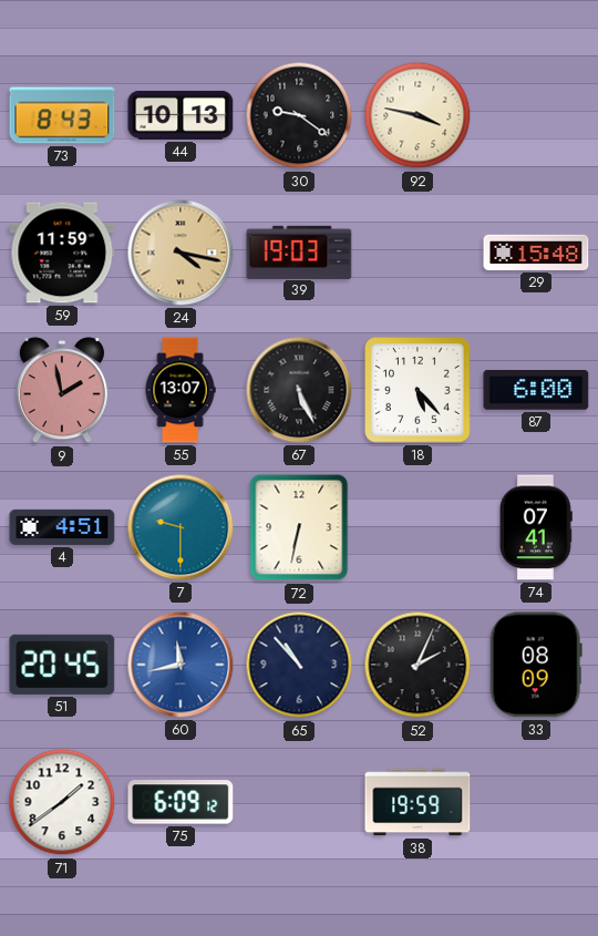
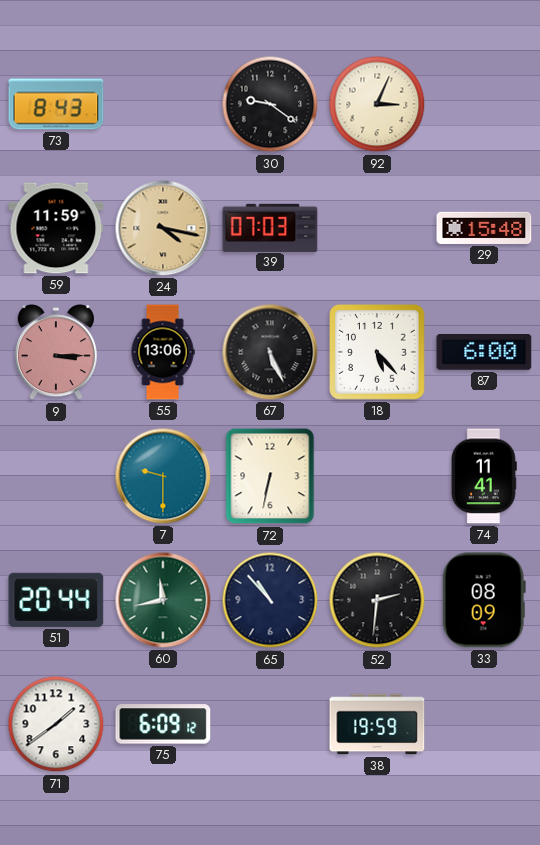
44: 10:13 -> none (181, 115)
92: 3:47 -> 3:04 (377, 104)
39: 19:03 -> 07:03 (270, 227)
9: 1:58 -> 3:15 (56, 353)
55: 13:07 -> 13:06 (163, 352)
4: 4:51 -> none (62, 527)
74: 07:41 -> 11:41 (484, 476)
51: 20:45 -> 20:44 (56, 600)
60 dial: blue -> green (163, 600)
52: 2:04 -> 2:31 (377, 600)
